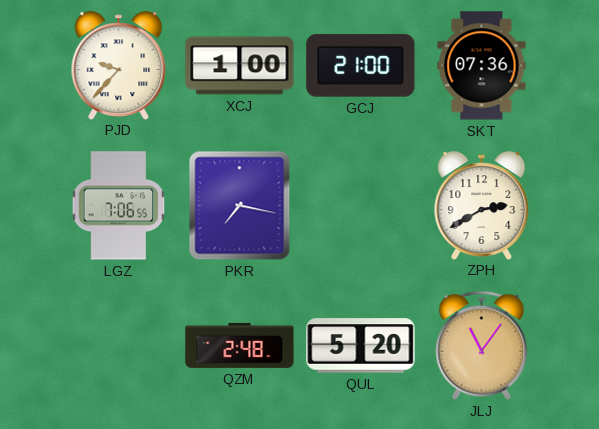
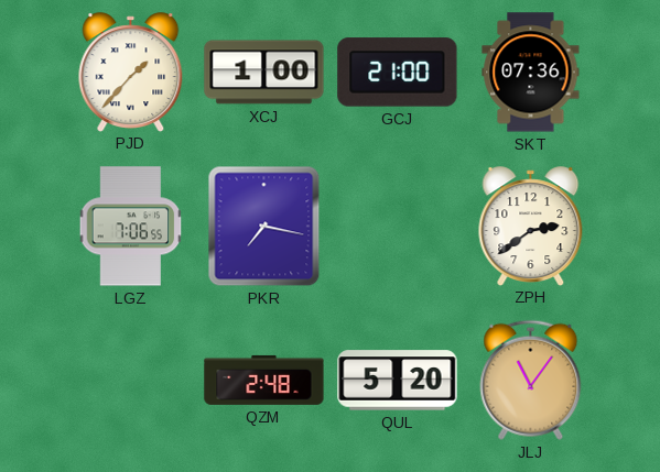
PJD: 9:37 -> 1:37 (131, 72)
ZPH: 2:40 -> 2:39 (531, 226)
